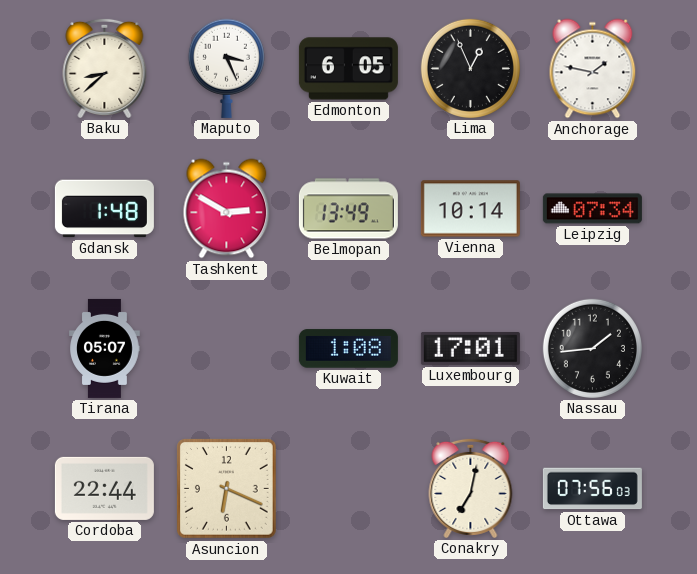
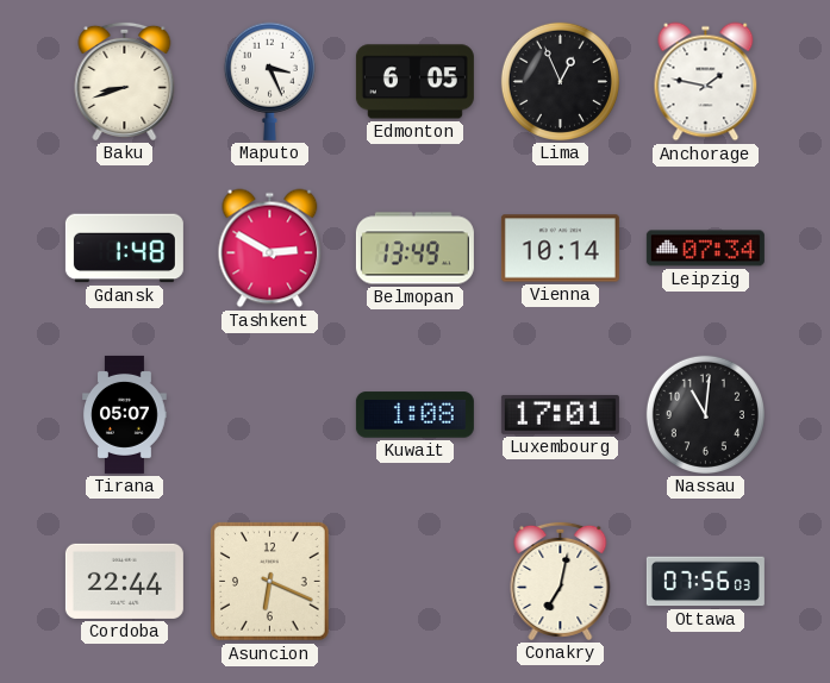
Baku: 8:38 -> 8:42 (125, 81)
Nassau: 1:44 -> 11:01 (705, 414)
